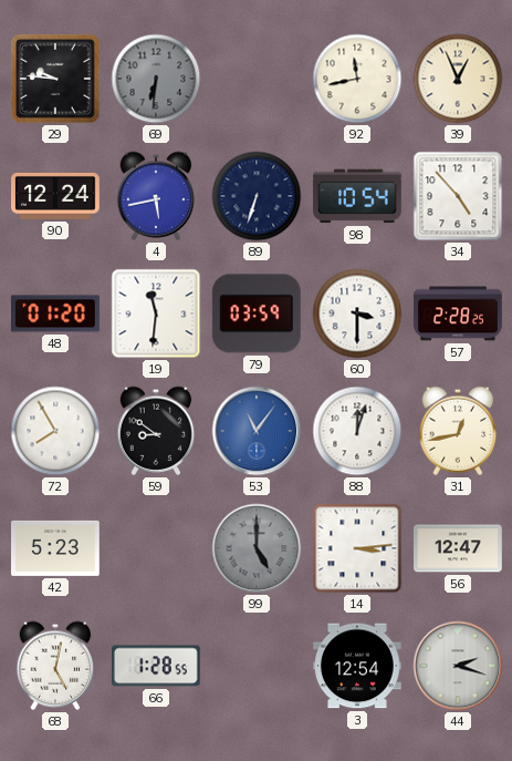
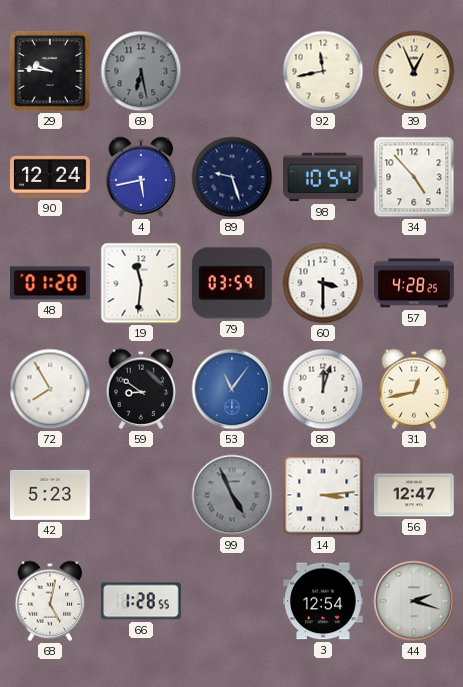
69: 6:31 -> 6:28 (141, 71)
89: 6:33 -> 9:27 (232, 177)
57: 2:28 -> 4:28 (414, 283)
99: 5:00 -> 4:56 (232, 495)
